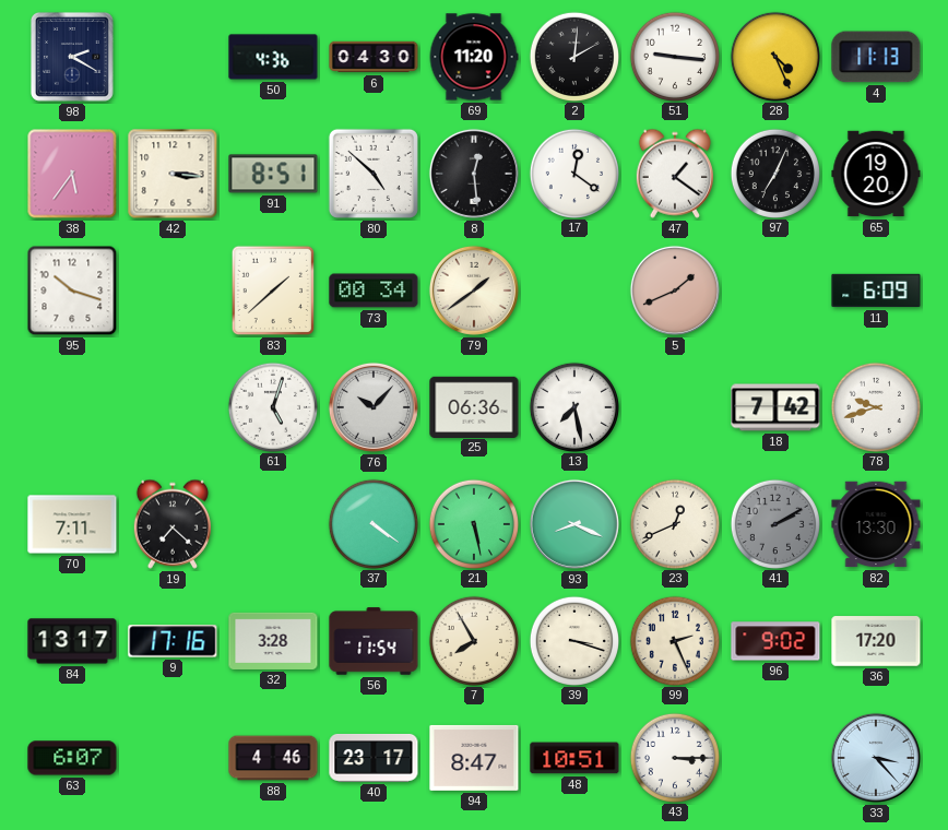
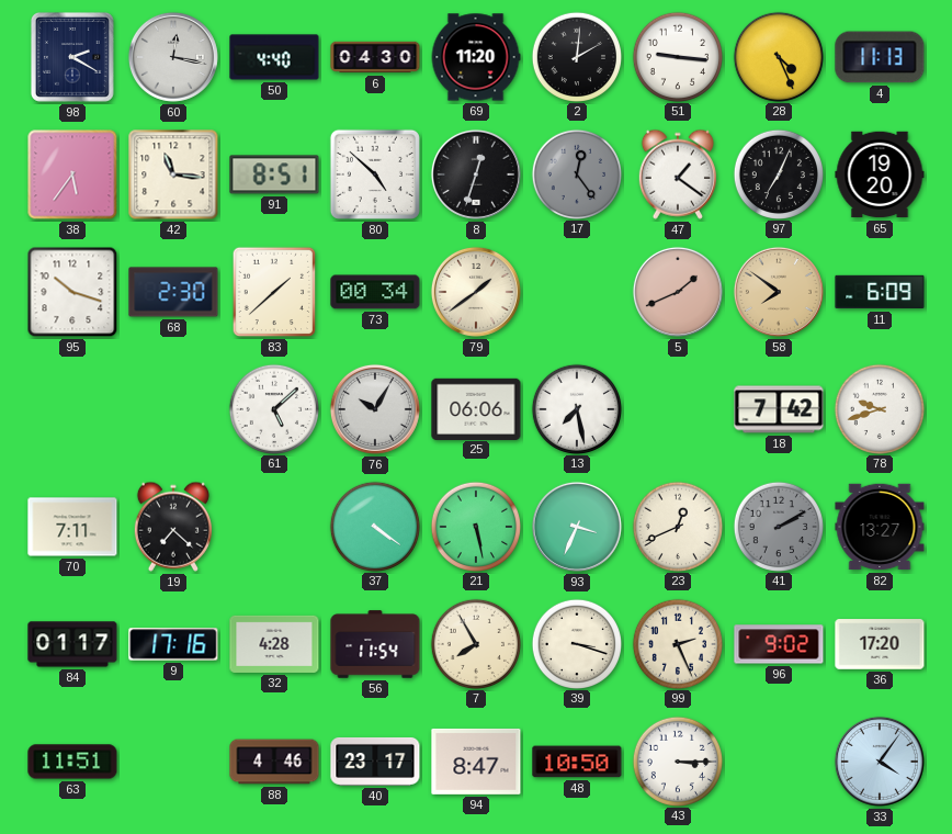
60: none -> 12:17 (173, 57)
50: 4:36 -> 4:40 (274, 57)
42: 3:16 -> 11:16 (173, 174)
8: 12:29 -> 12:33 (476, 174)
17: 12:21 -> 12:24 (576, 173)
17 dial: white -> grey (576, 173)
68: none -> 2:30 (173, 292)
58: none -> 7:51 (779, 292)
61: 5:03 -> 5:08 (273, 408)
76: 10:07 -> 10:05 (375, 409)
25: 06:36 -> 06:06 (476, 408)
93: 8:19 -> 3:34 (577, 527)
82: 13:30 -> 13:27 (880, 527)
84: 13:17 -> 01:17 (72, 644)
32: 3:28 -> 4:28 (274, 644)
63: 6:07 -> 11:51 (72, 762)
48: 10:51 -> 10:50 (577, 762)
33: 3:23 -> 4:06 (880, 762)
